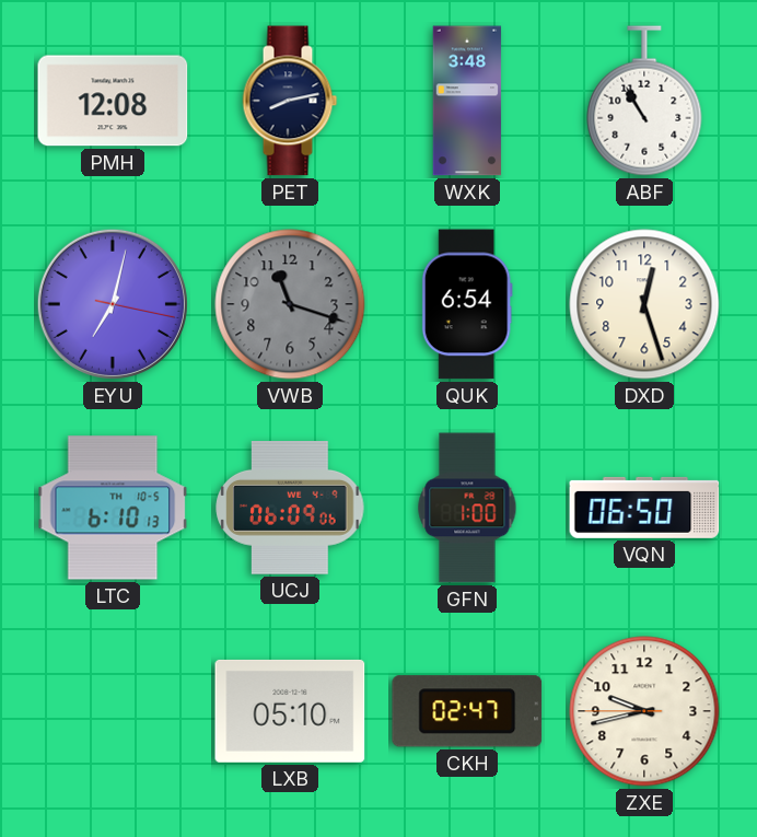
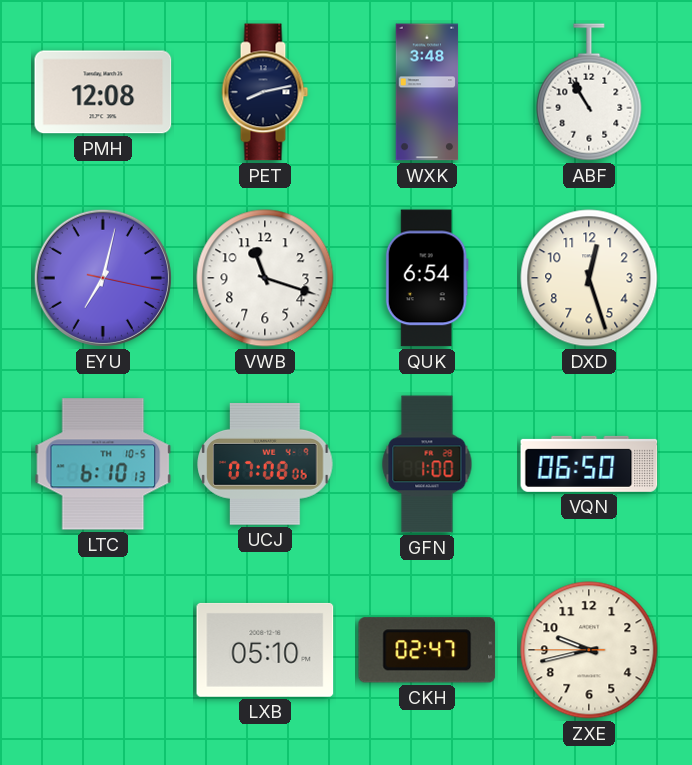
VWB dial: grey -> white (265, 278)
UCJ: 06:09 -> 07:08 (265, 464)
